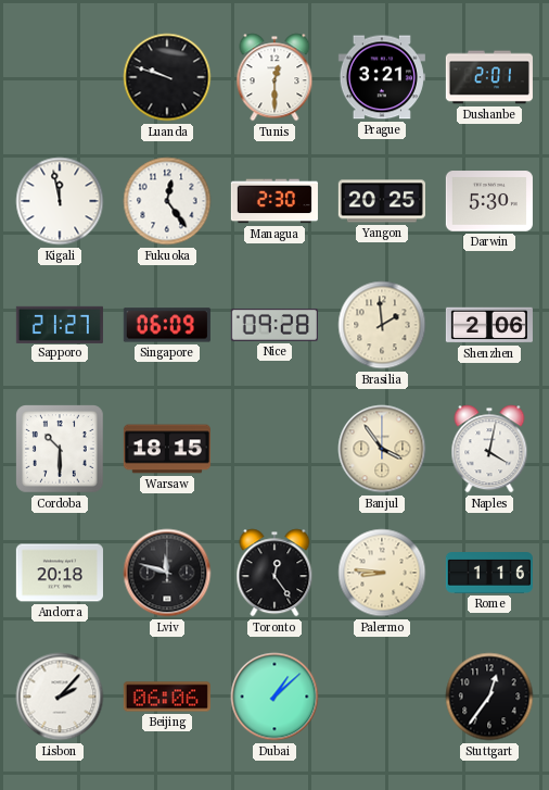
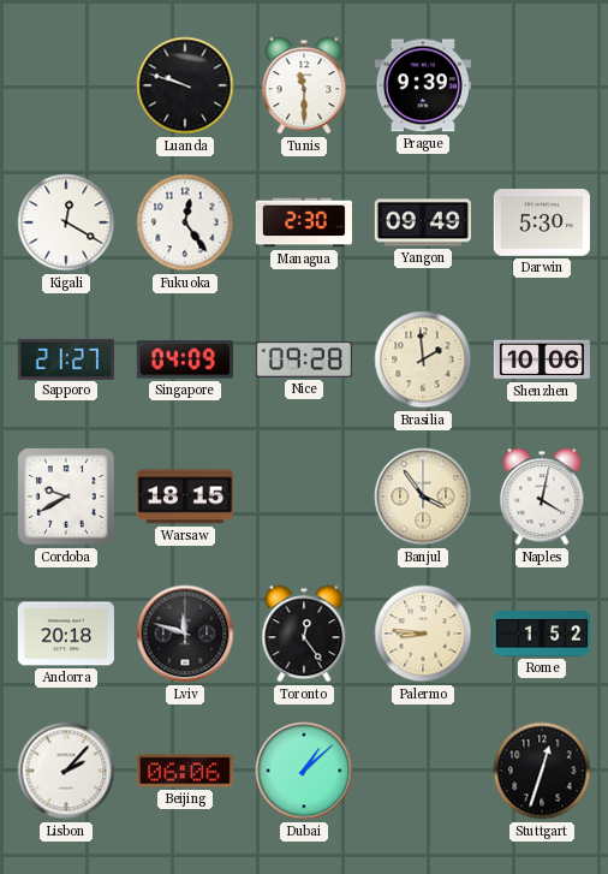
Tunis: 12:30 -> 11:30 (304, 85)
Prague: 3:21 -> 9:39 (423, 85)
Dushanbe: 2:01 -> none (489, 77)
Kigali: 11:58 -> 12:20 (66, 222)
Yangon: 20:25 -> 09:49 (423, 222)
Singapore: 06:09 -> 04:09 (185, 359)
Shenzhen: 2:06 -> 10:06 (542, 359)
Cordoba: 10:30 -> 9:40 (67, 498)
Rome: 1:16 -> 1:52 (542, 635)
Stuttgart: 12:36 -> 12:33 (542, 771)
